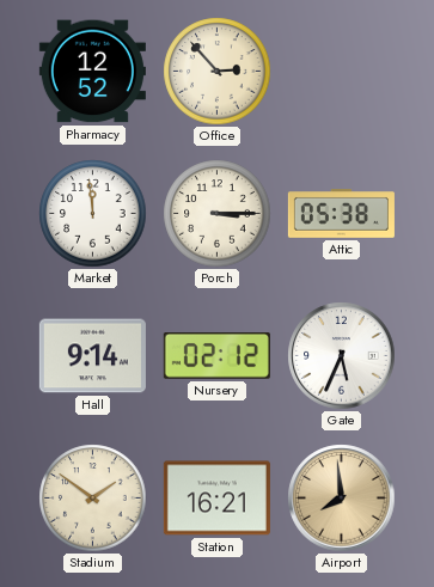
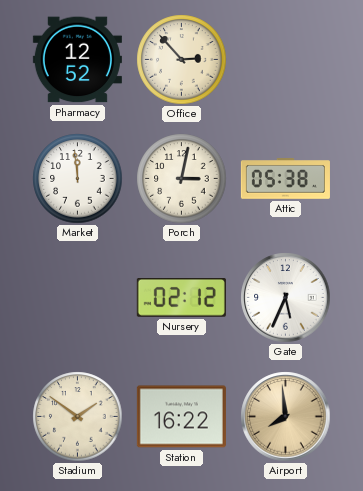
Porch: 3:15 -> 3:02 (182, 179)
Hall: 9:14 -> none (92, 356)
Station: 16:21 -> 16:22 (181, 417)
